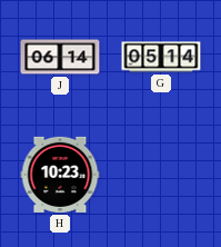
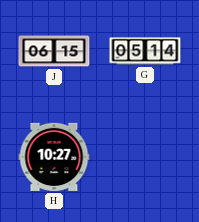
J: 06:14 -> 06:15 (54, 51)
H: 10:23 -> 10:27 (54, 157)
